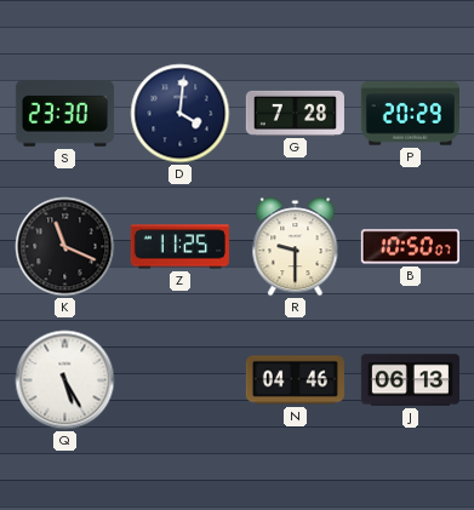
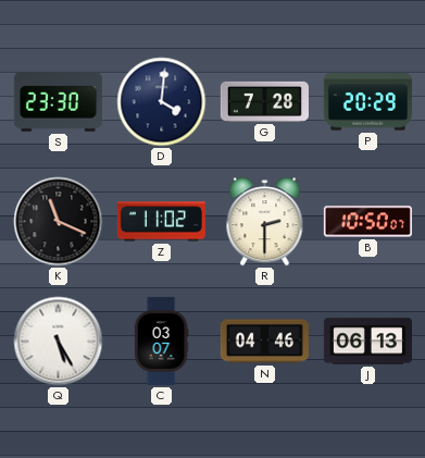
Z: 11:25 -> 11:02 (161, 222)
R: 9:30 -> 2:30 (265, 222)
C: none -> 03:07 (161, 341)
